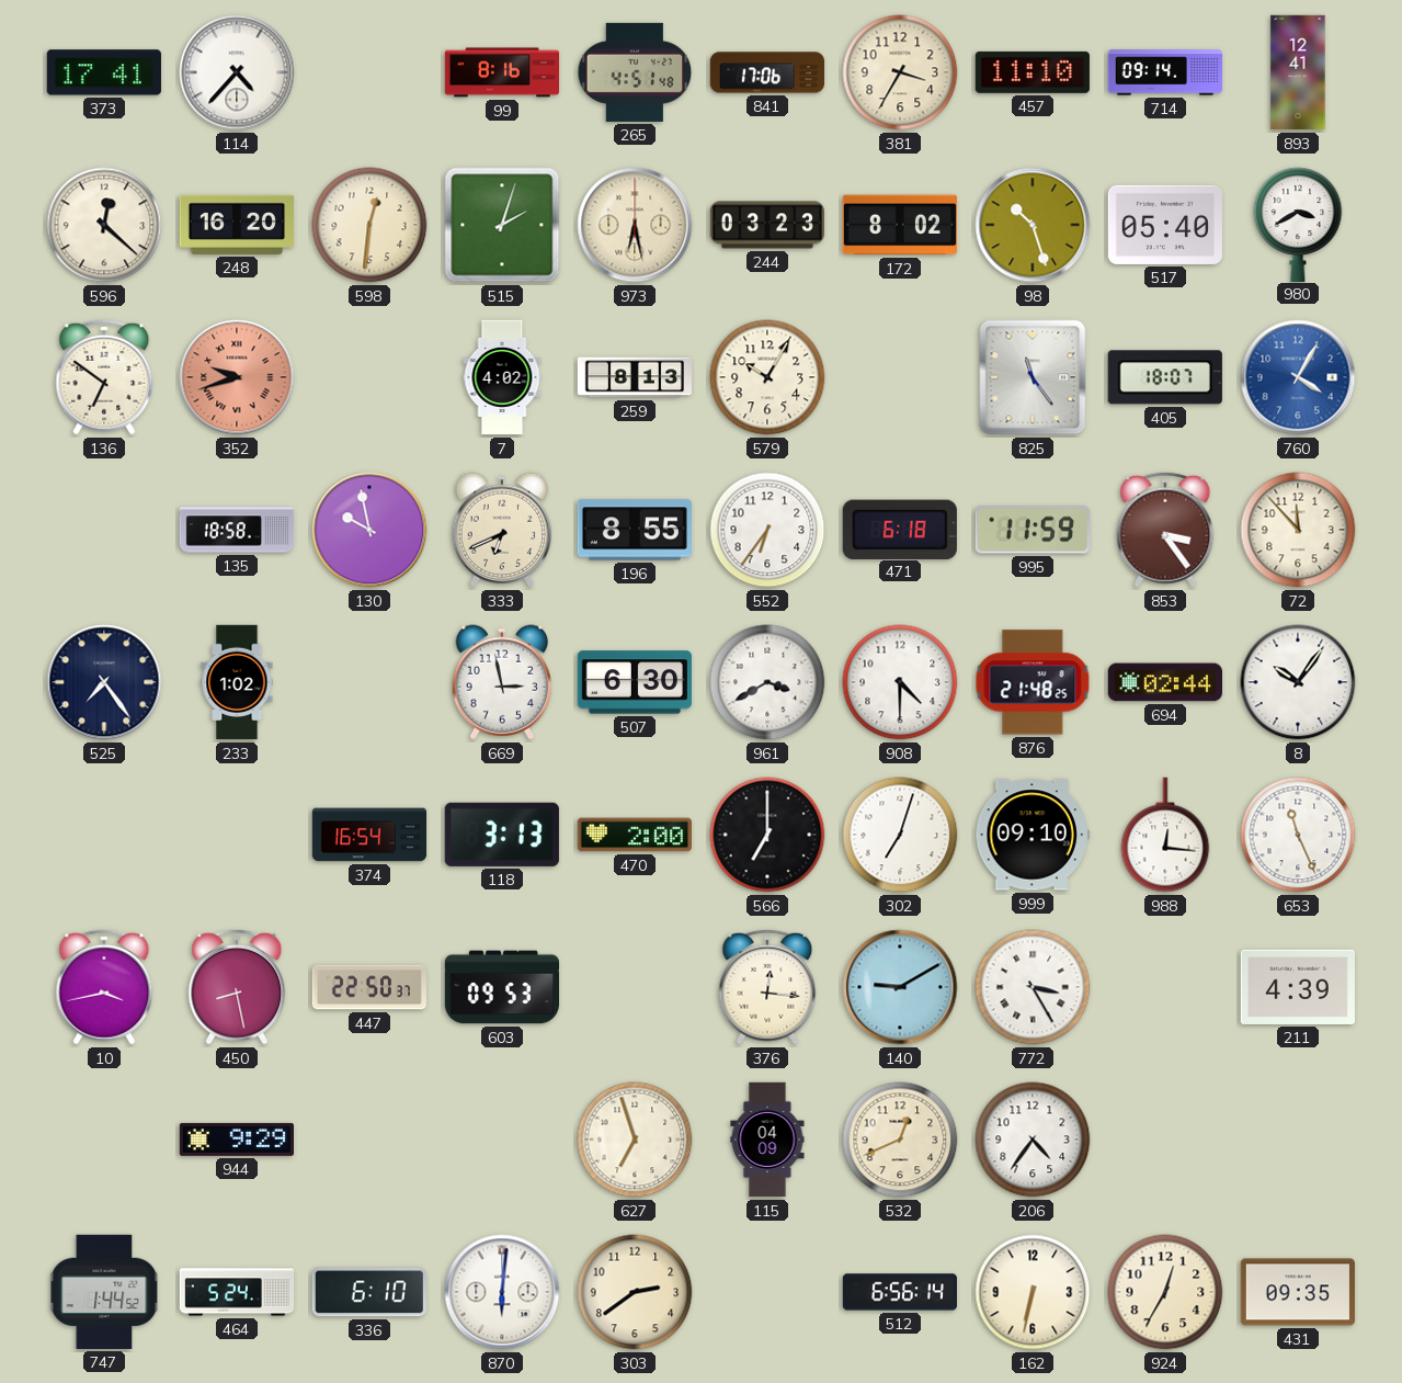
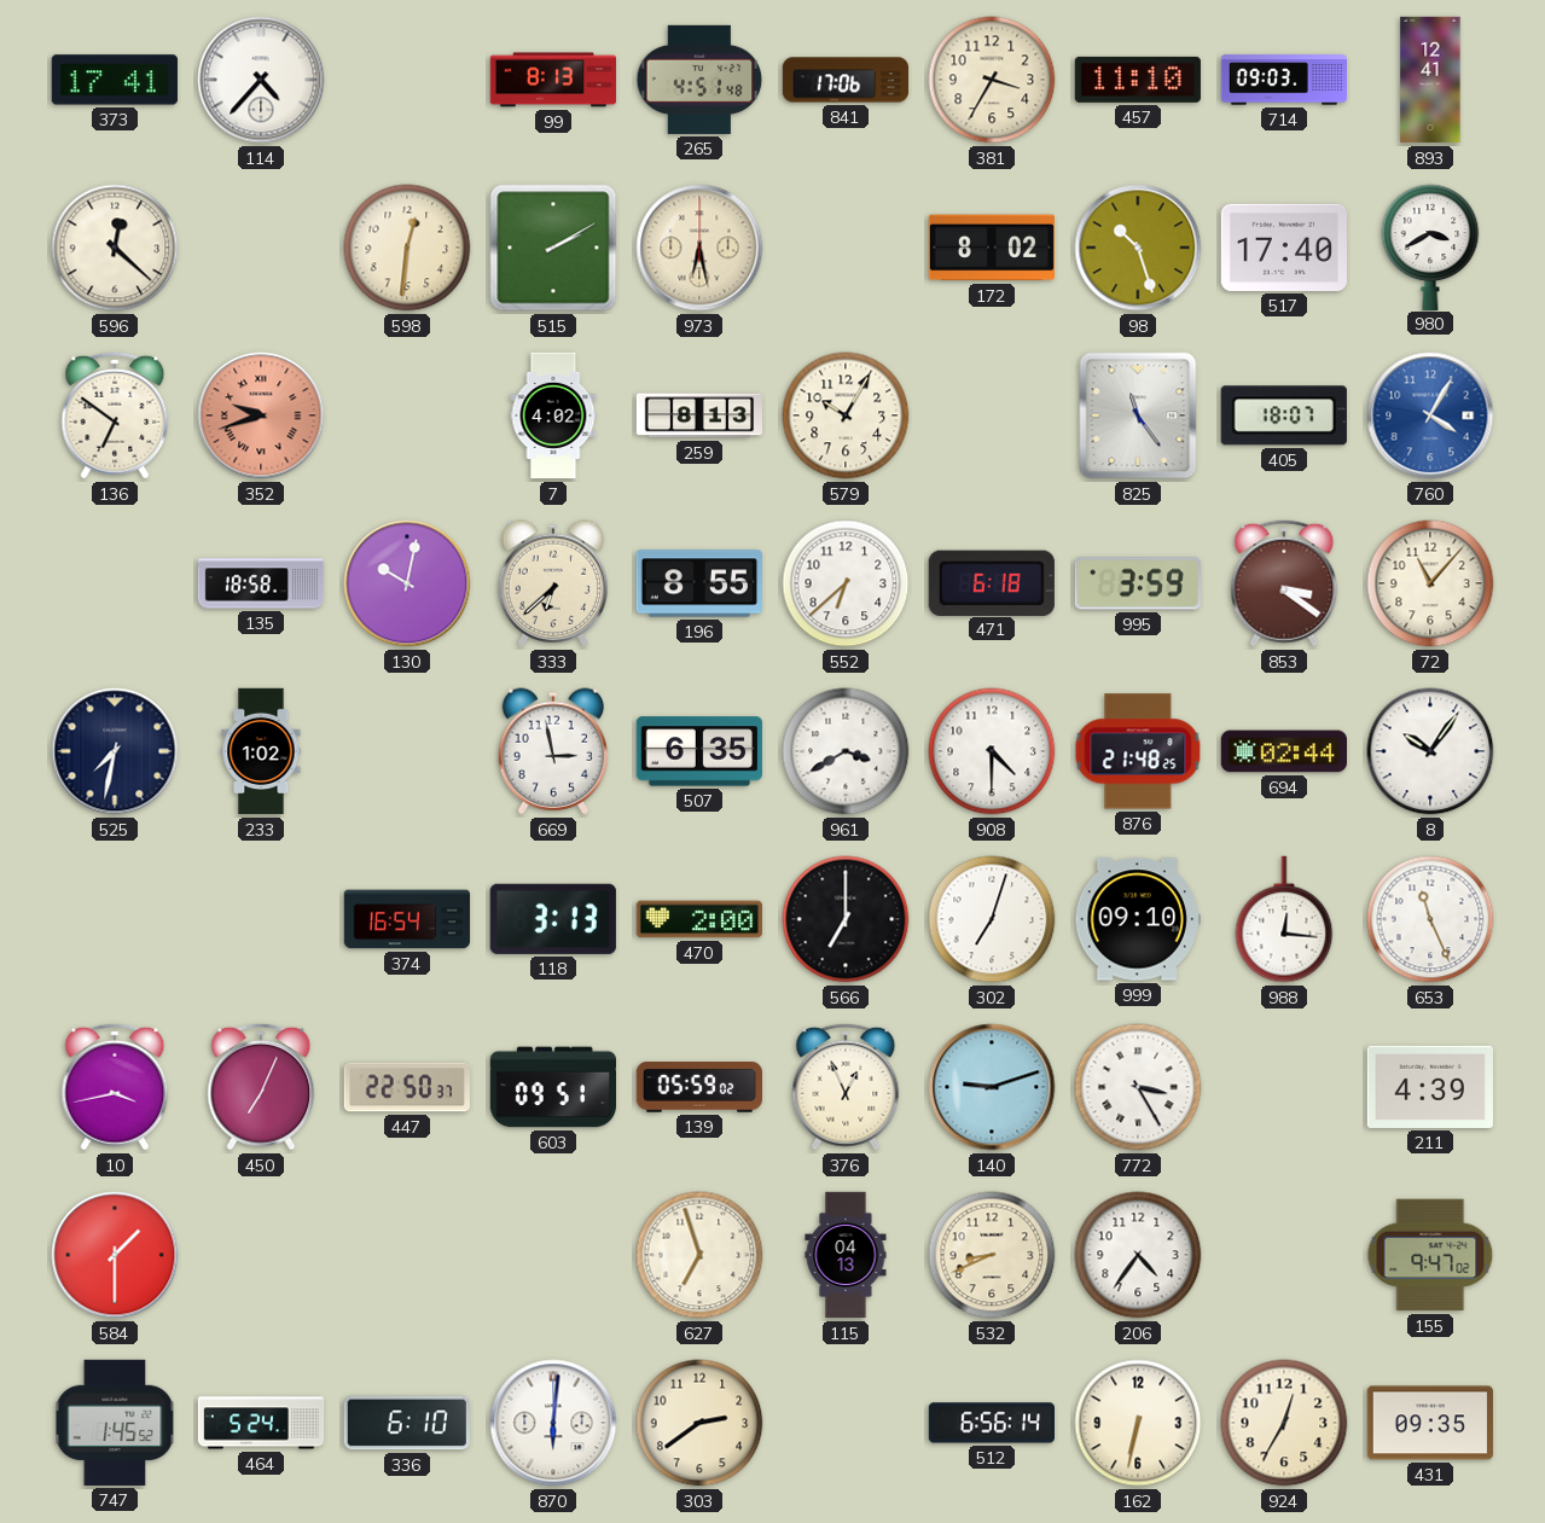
99: 8:16 -> 8:13 (552, 80)
714: 09:14 -> 09:03 (1283, 80)
248: 16:20 -> none (236, 225)
515: 2:03 -> 2:10 (553, 248)
244: 03:23 -> none (766, 225)
517: 05:40 -> 17:40 (1284, 248)
130: 9:58 -> 10:02 (407, 583)
333: 6:41 -> 6:38 (553, 583)
552: 6:36 -> 6:38 (846, 583)
995: 11:59 -> 3:59 (1138, 583)
853: 3:24 -> 3:21 (1284, 583)
72: 11:53 -> 11:07 (1430, 583)
525: 7:24 -> 7:32 (115, 751)
507: 6:30 -> 6:35 (699, 751)
450: 8:28 -> 7:04 (261, 1087)
603: 09:53 -> 09:51 (552, 1087)
139: none -> 05:59 (698, 1087)
376: 12:16 -> 12:56 (846, 1087)
140: 9:10 -> 9:12 (992, 1087)
584: none -> 1:30 (115, 1255)
944: 9:29 -> none (236, 1140)
115: 04:09 -> 04:13 (846, 1255)
532: 12:41 -> 8:41 (992, 1255)
155: none -> 9:47 (1430, 1255)
747: 1:44 -> 1:45 (115, 1423)
